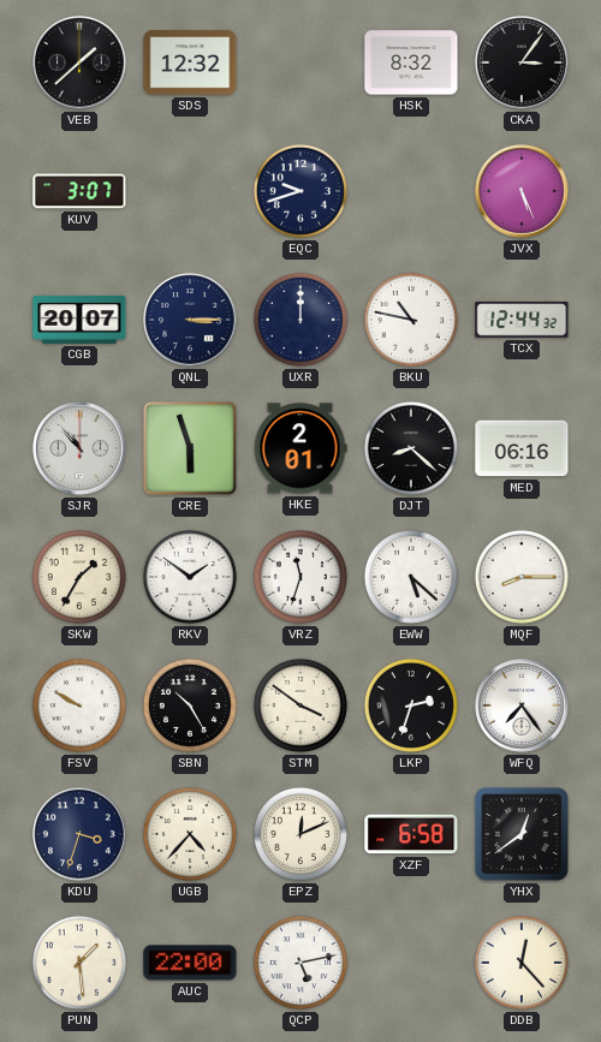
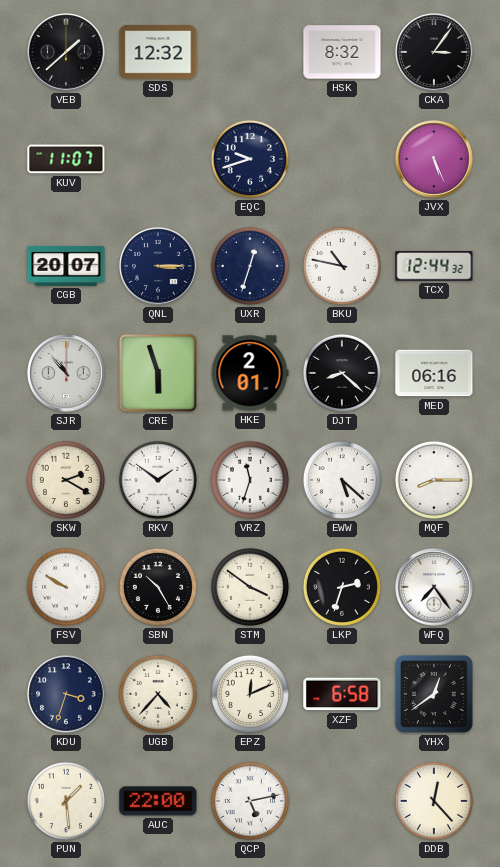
KUV: 3:07 -> 11:07 (66, 159)
UXR: 12:00 -> 12:33 (250, 266)
SKW: 1:35 -> 2:20 (66, 480)
